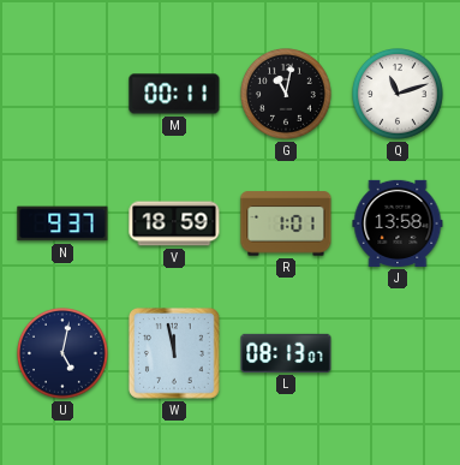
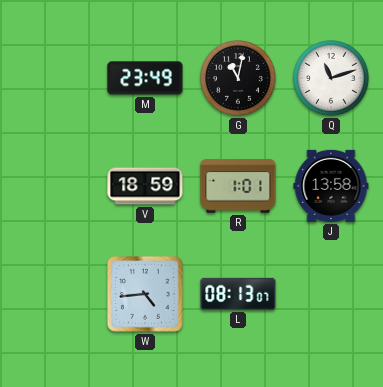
M: 00:11 -> 23:49 (145, 78)
N: 9:37 -> none (62, 223)
U: 5:02 -> none (64, 354)
W: 11:58 -> 4:44 (145, 294)
